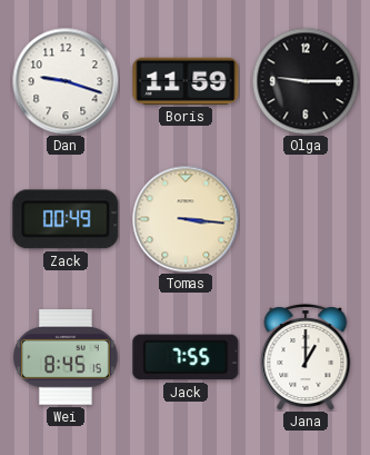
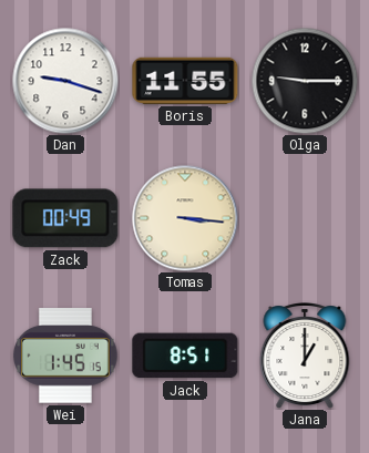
Boris: 11:59 -> 11:55 (185, 81)
Wei: 8:45 -> 1:45 (65, 356)
Jack: 7:55 -> 8:51 (185, 356)
